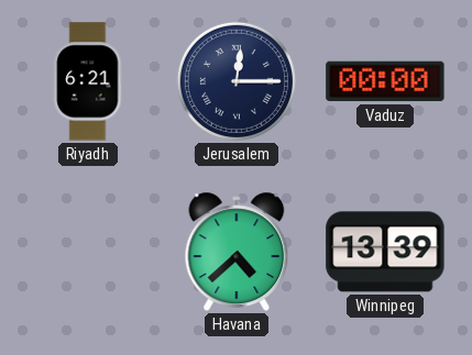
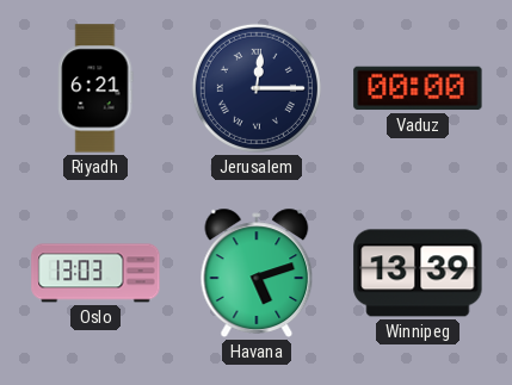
Oslo: none -> 13:03 (95, 273)
Havana: 4:38 -> 5:12 (257, 273)
